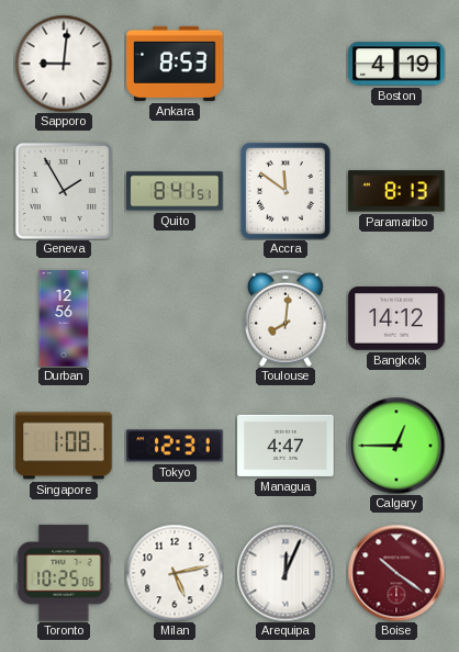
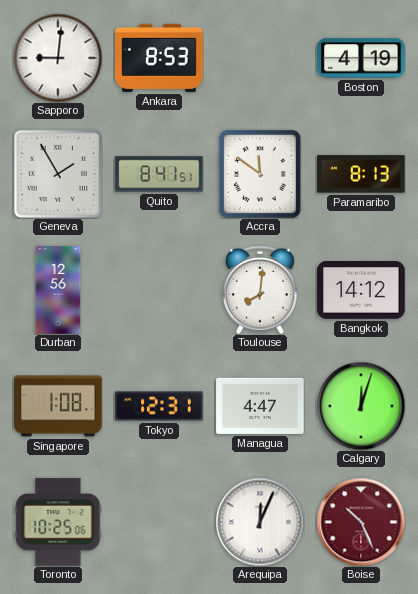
Calgary: 12:45 -> 12:03 (361, 406)
Milan: 5:13 -> none (175, 573)
Boise: 10:21 -> 10:26 (361, 522)
